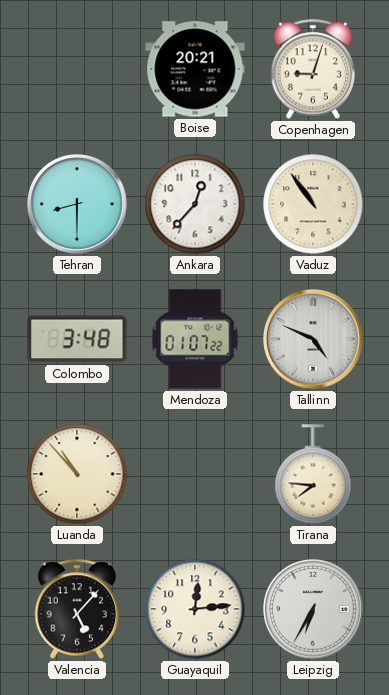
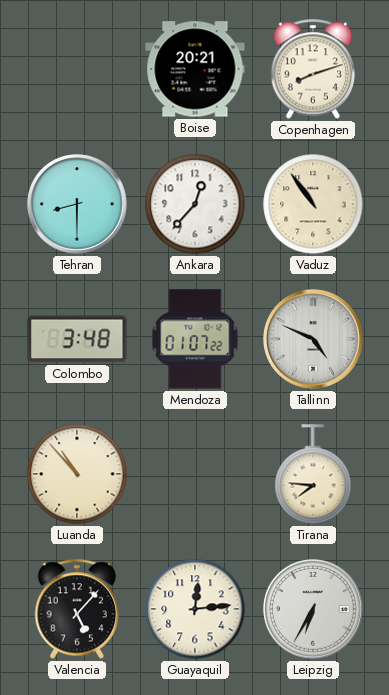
Copenhagen: 9:03 -> 8:12 (313, 69)
